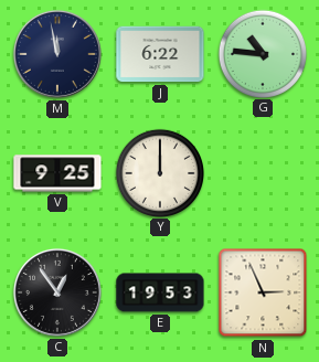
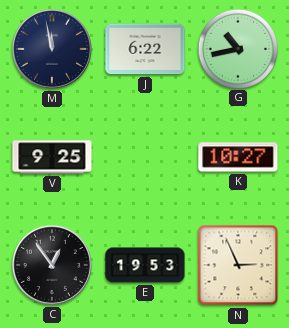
G: 10:46 -> 10:43 (237, 48)
Y: 12:00 -> none (159, 172)
K: none -> 10:27 (238, 157)
